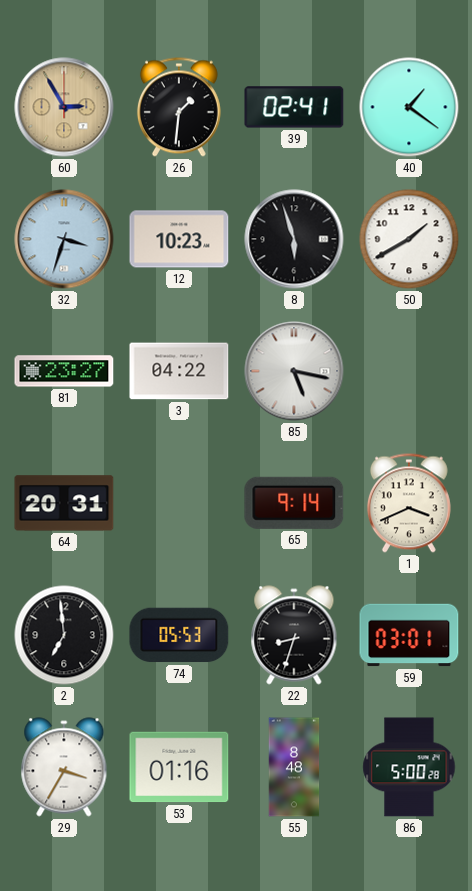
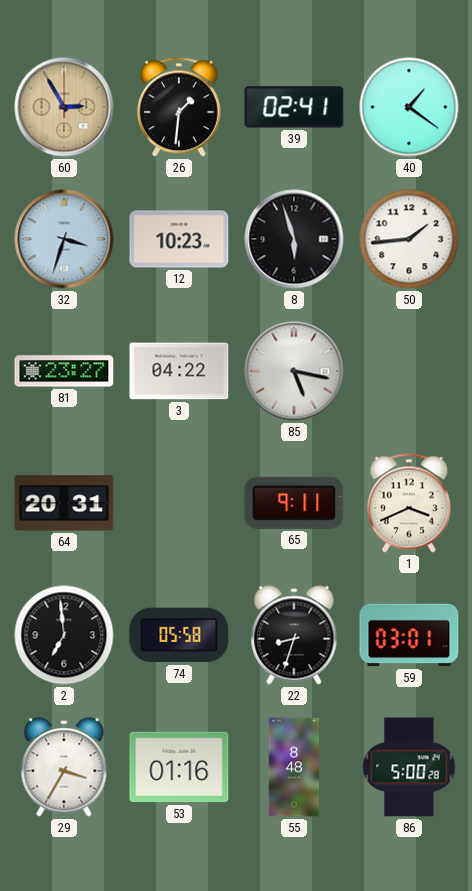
50: 1:40 -> 1:44 (409, 239)
65: 9:14 -> 9:11 (294, 503)
74: 05:53 -> 05:58 (179, 635)
